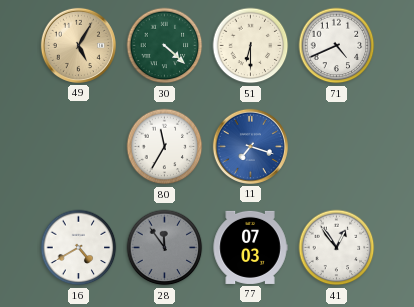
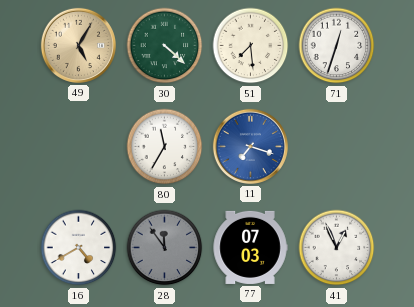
51: 6:30 -> 7:29 (251, 46)
71: 4:41 -> 12:33 (337, 46)
41: 12:54 -> 12:56 (337, 248)
